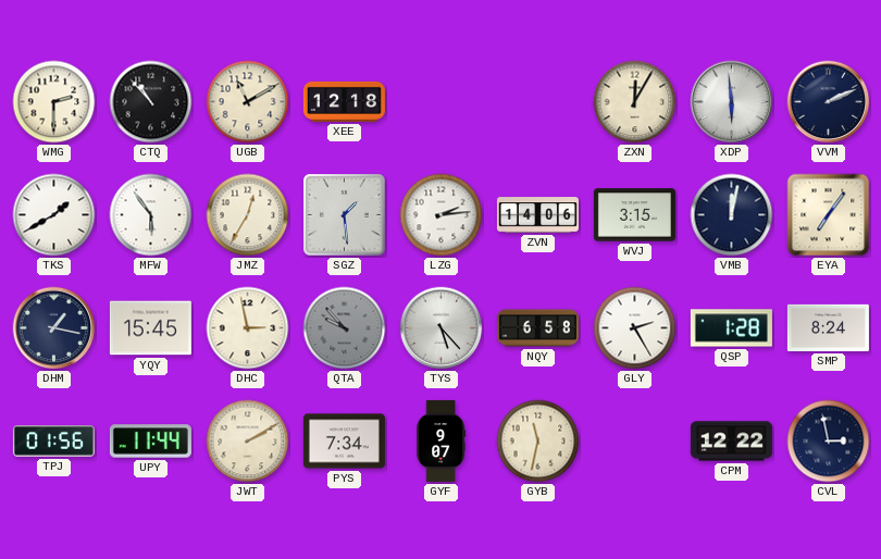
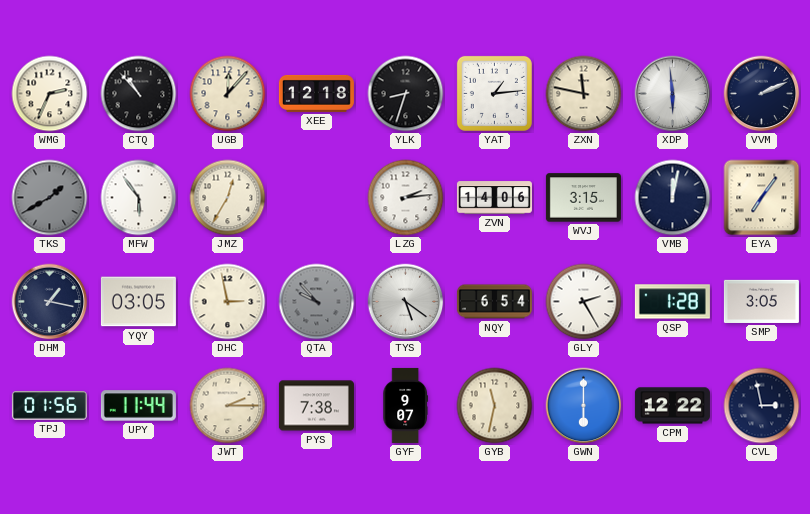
WMG: 2:30 -> 2:34 (50, 94)
UGB: 11:10 -> 12:07 (228, 94)
YLK: none -> 8:33 (406, 94)
YAT: none -> 1:14 (494, 93)
ZXN: 12:05 -> 11:47 (584, 94)
TKS dial: white -> grey (50, 198)
SGZ: 1:29 -> none (345, 215)
YQY: 15:45 -> 03:05 (138, 302)
TYS: 5:23 -> 5:21 (406, 302)
NQY: 6:58 -> 6:54 (494, 302)
SMP: 8:24 -> 3:05 (761, 301)
JWT: 2:10 -> 2:15 (228, 406)
PYS: 7:34 -> 7:38 (316, 406)
GWN: none -> 6:00 (584, 406)
